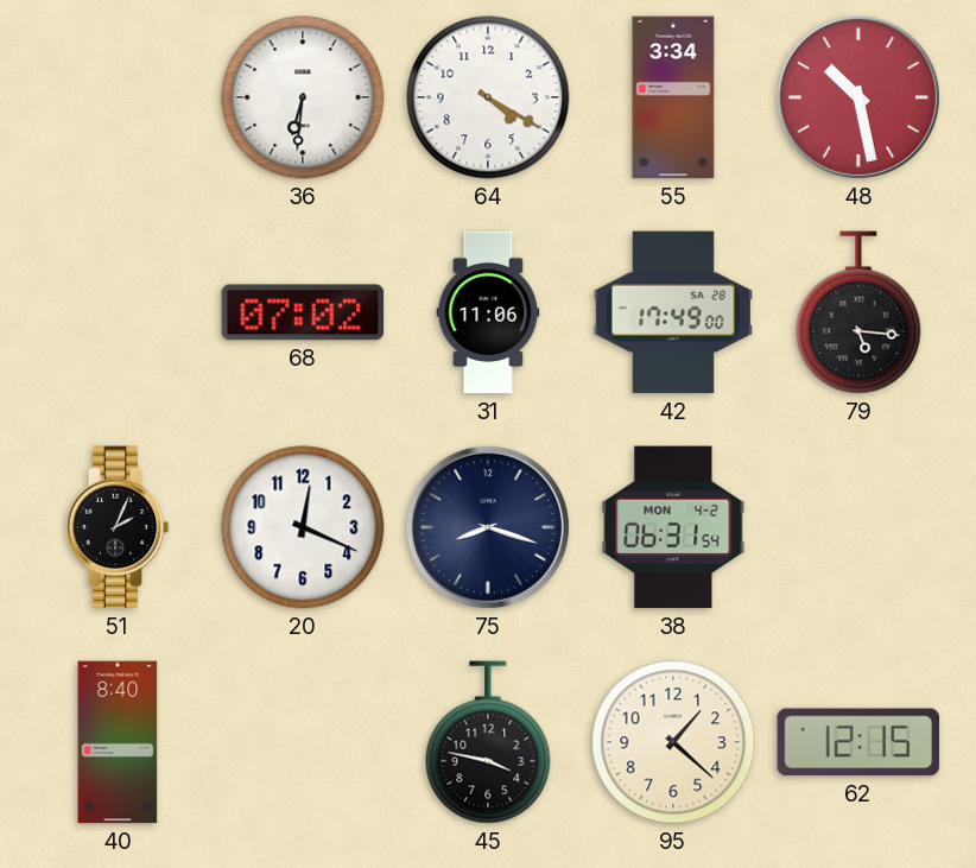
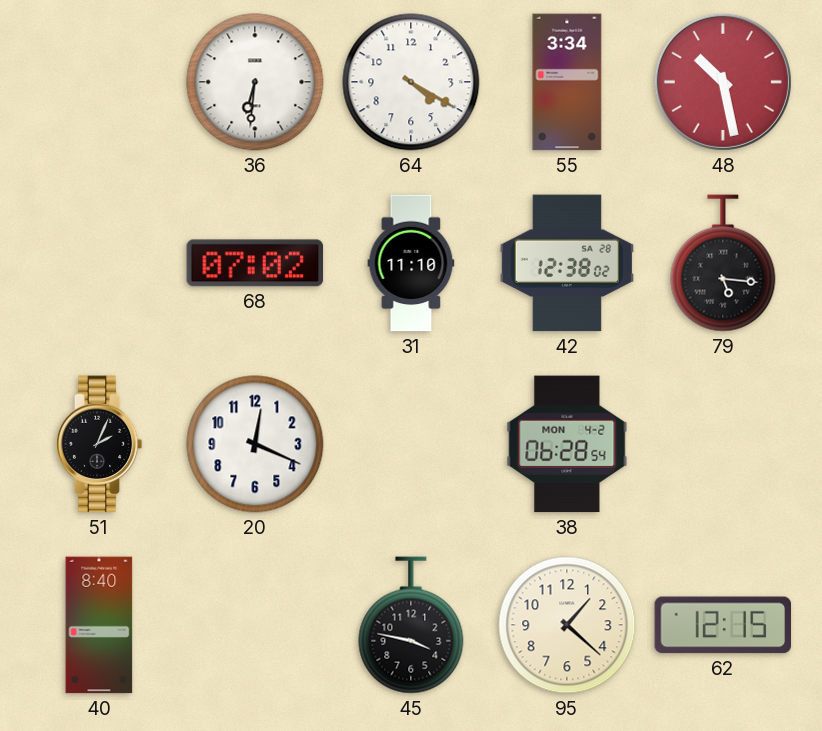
31: 11:06 -> 11:10 (411, 263)
42: 17:49 -> 12:38 (566, 263)
75: 8:18 -> none (488, 527)
38: 06:31 -> 06:28 (567, 444)
